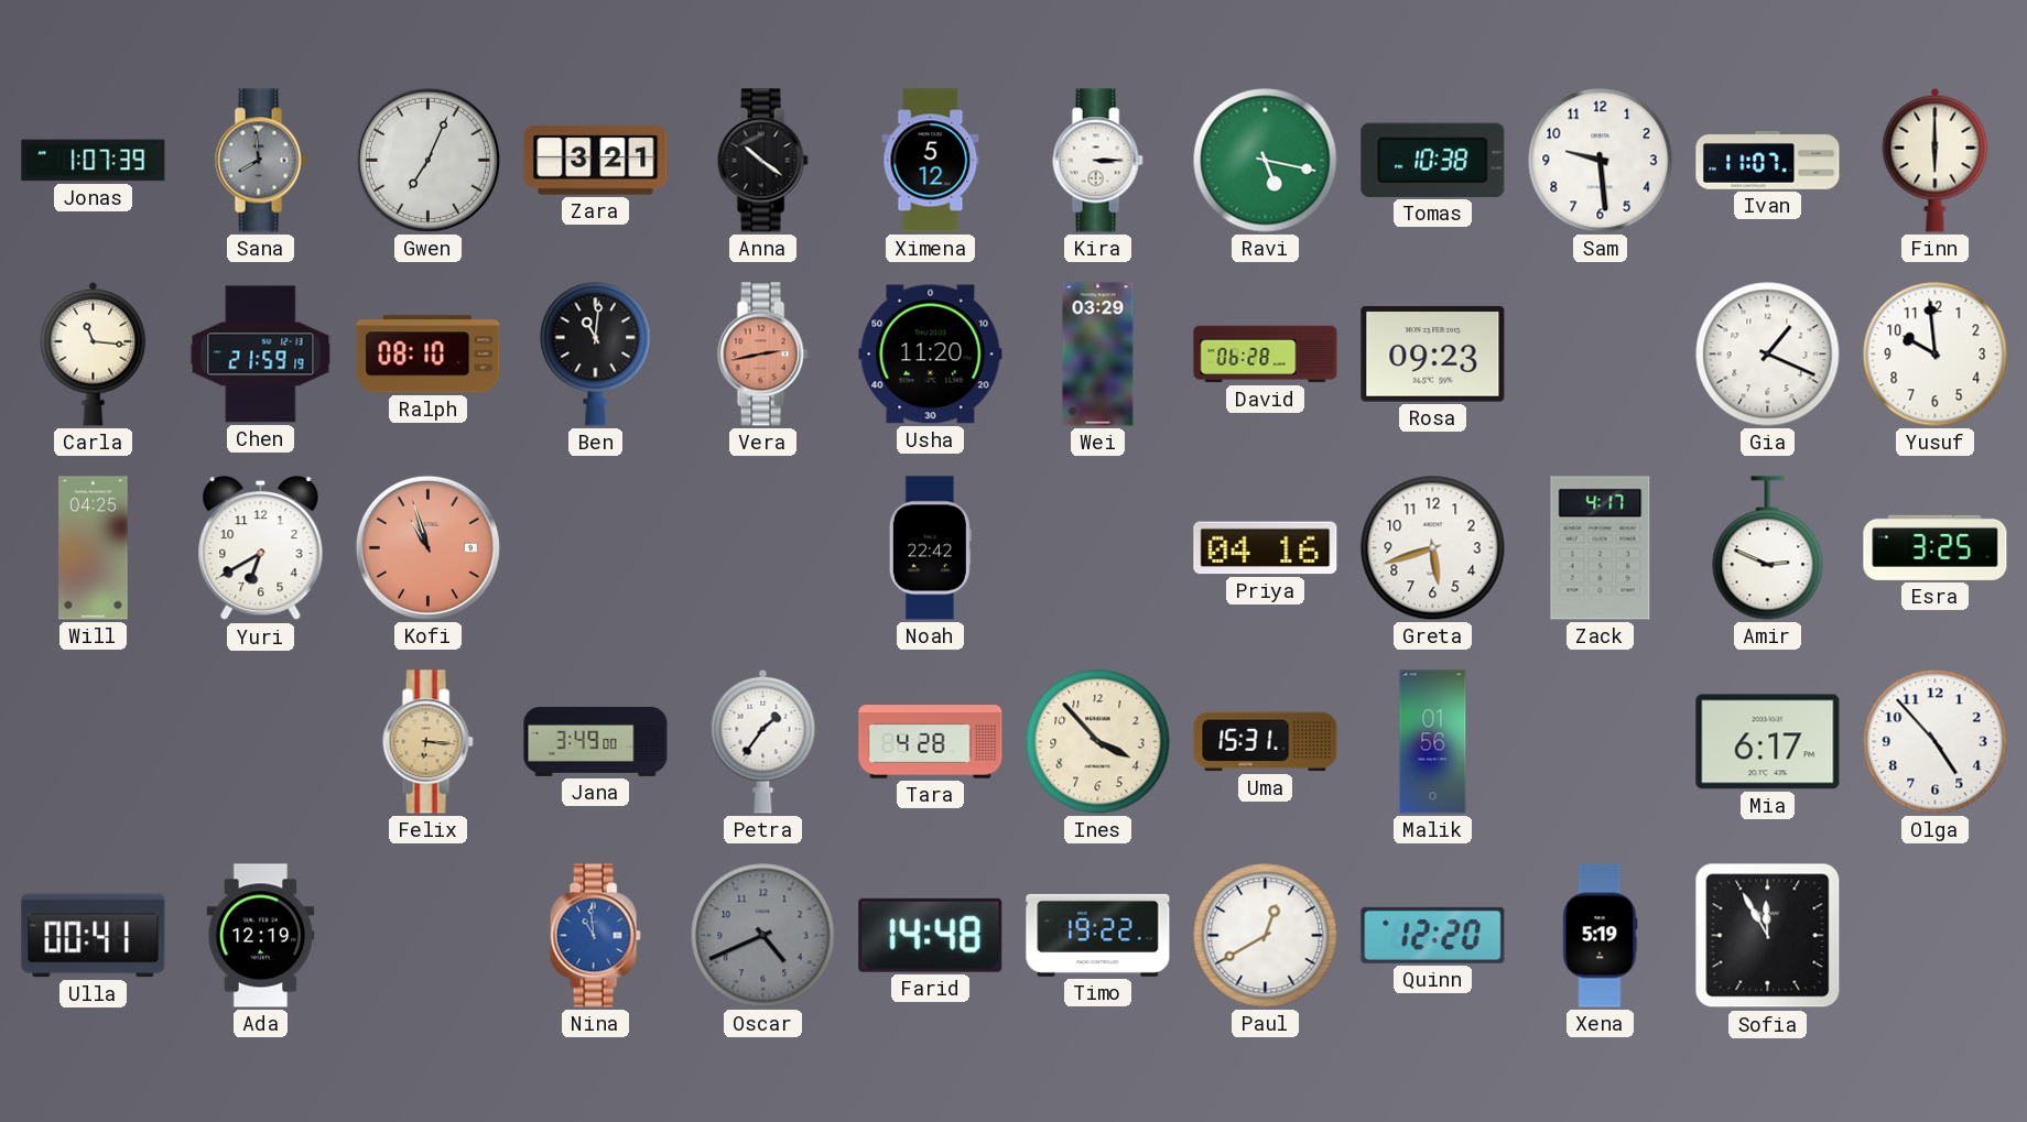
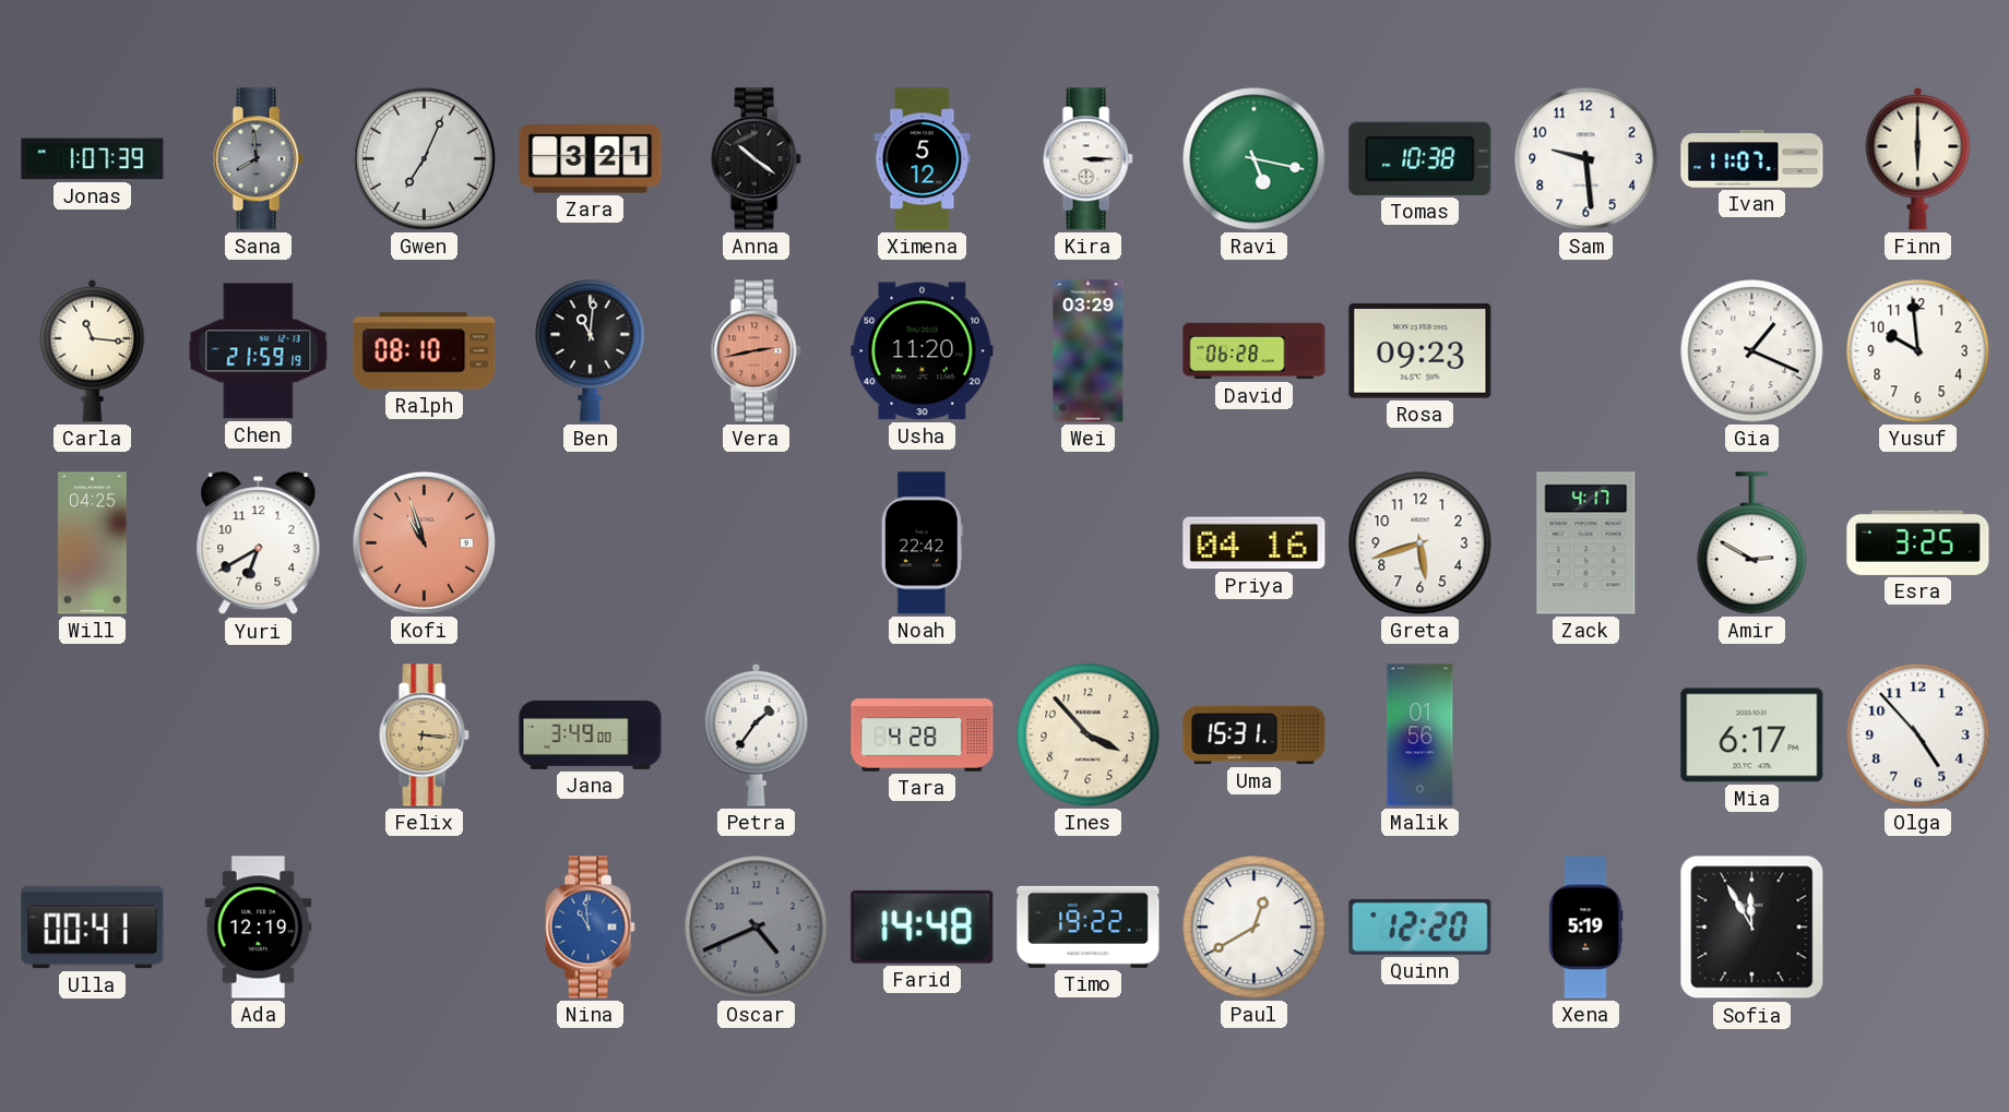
Amir: 2:49 -> 2:50 (1752, 543)
